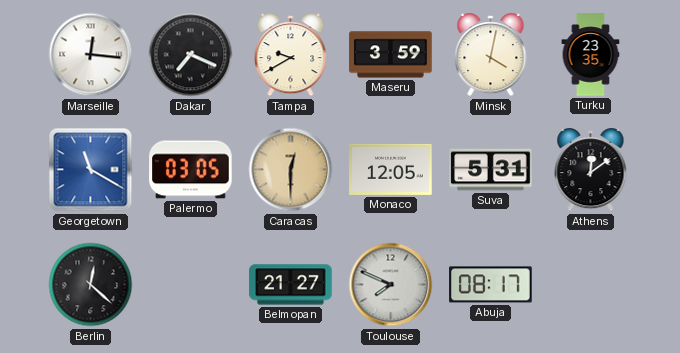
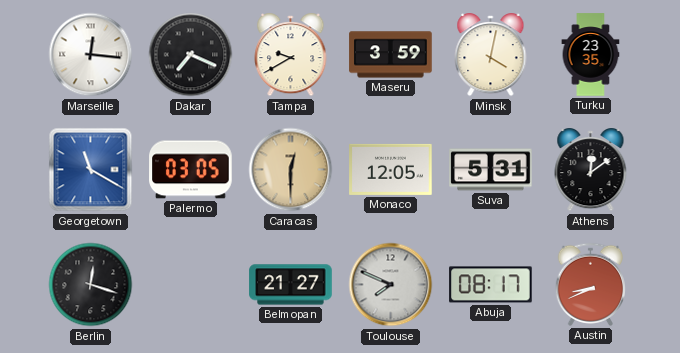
Berlin: 12:22 -> 12:18 (91, 285)
Austin: none -> 8:41 (590, 284)
